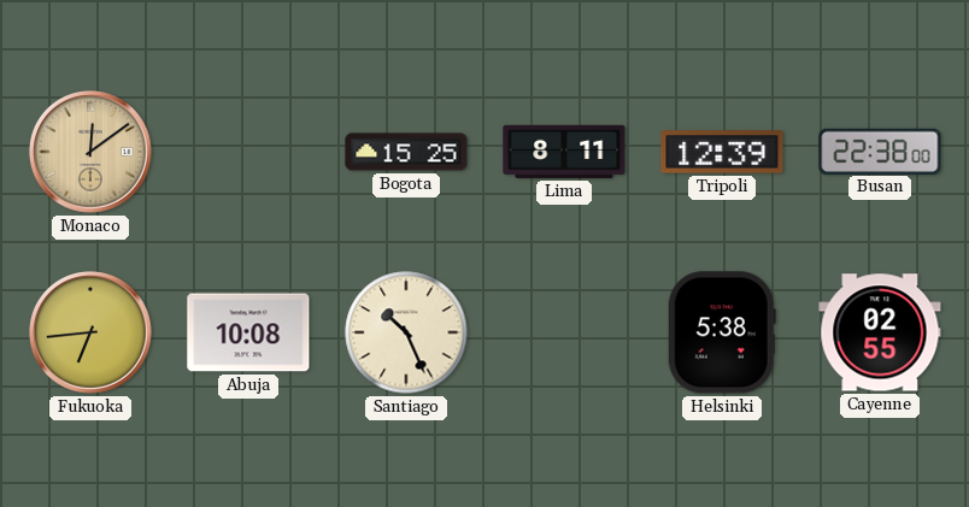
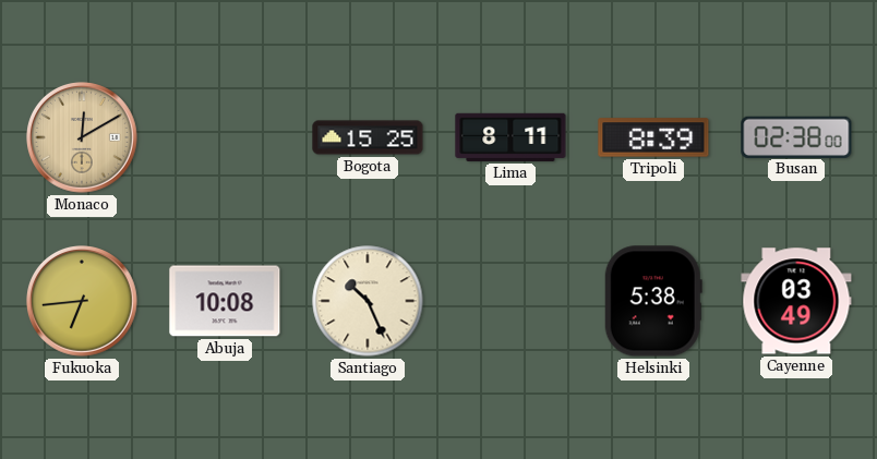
Monaco: 12:09 -> 12:10 (82, 137)
Tripoli: 12:39 -> 8:39 (653, 137)
Busan: 22:38 -> 02:38 (796, 136)
Cayenne: 02:55 -> 03:49 (796, 301)
